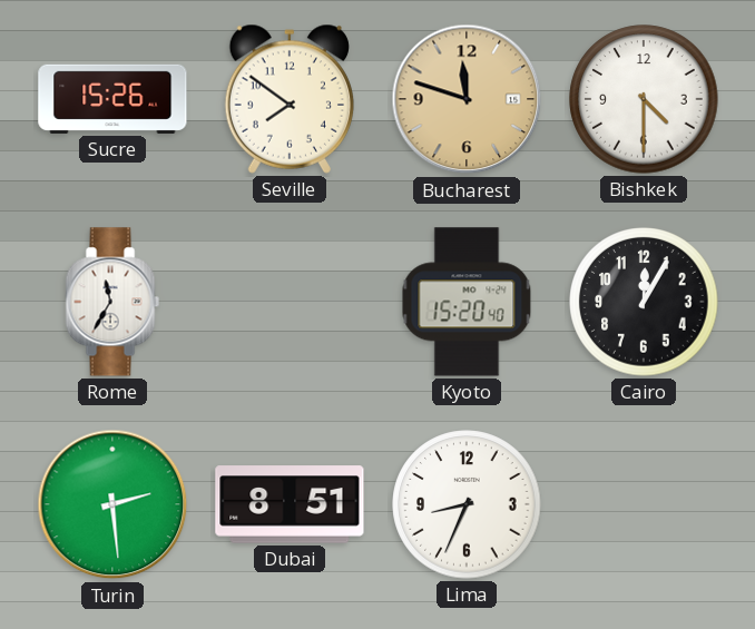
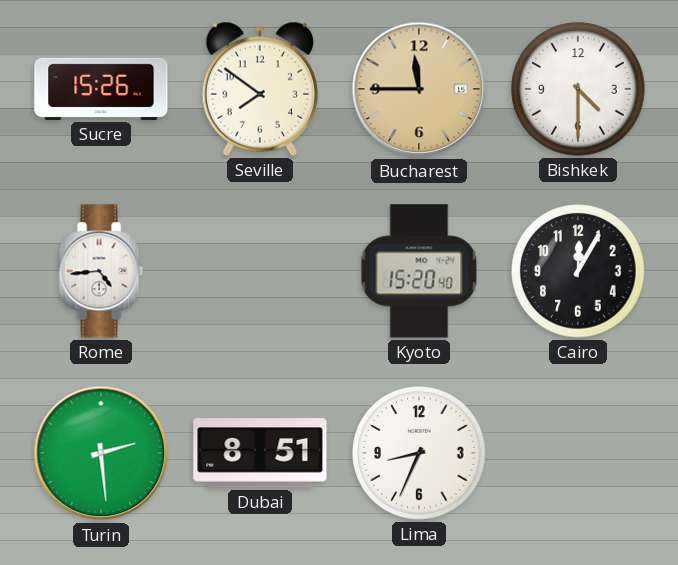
Bucharest: 11:48 -> 11:45 (419, 89)
Rome: 11:35 -> 4:44 (101, 271)
